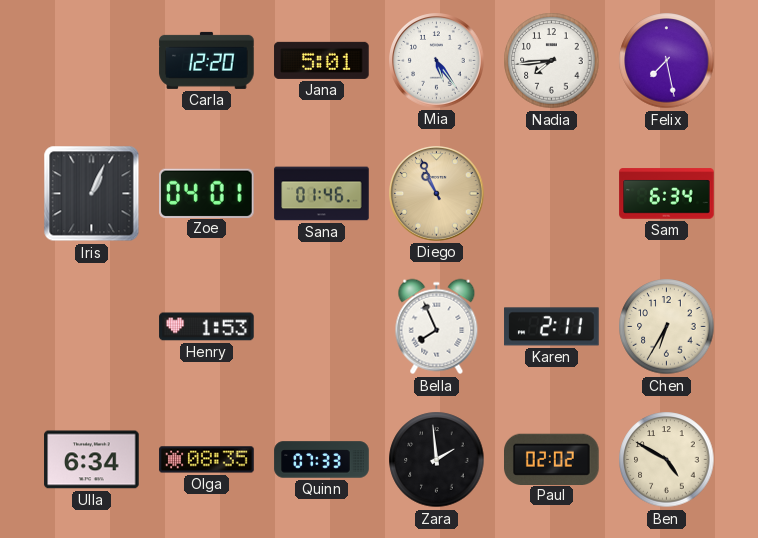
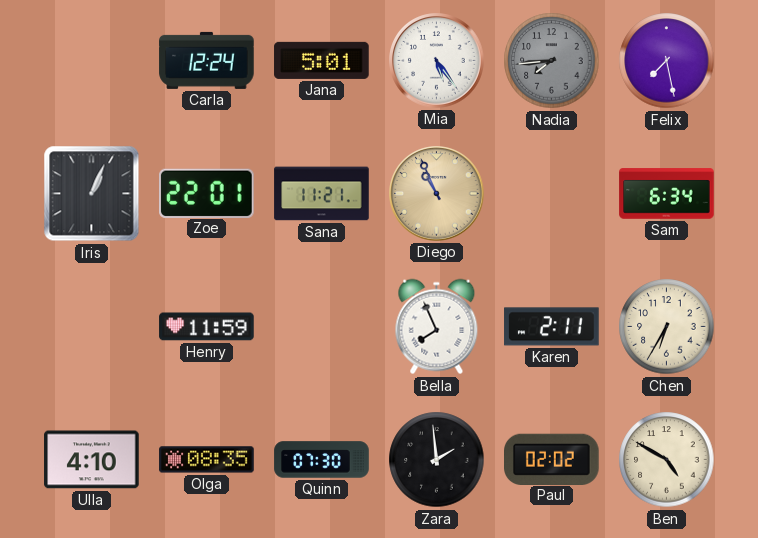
Carla: 12:20 -> 12:24 (207, 60)
Nadia dial: white -> grey (552, 61)
Zoe: 04:01 -> 22:01 (207, 193)
Sana: 01:46 -> 11:21 (322, 194)
Henry: 1:53 -> 11:59 (207, 327)
Ulla: 6:34 -> 4:10 (92, 460)
Quinn: 07:33 -> 07:30 (322, 460)
